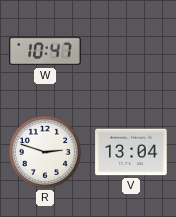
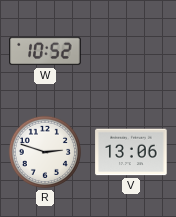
W: 10:47 -> 10:52 (45, 51)
V: 13:04 -> 13:06 (131, 152)
